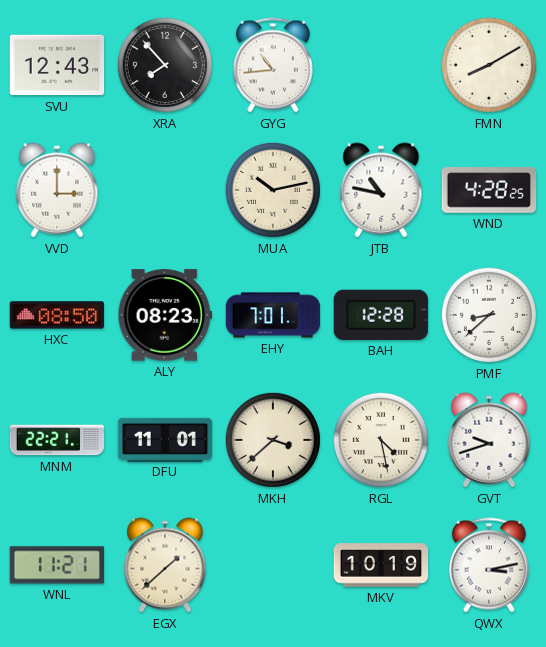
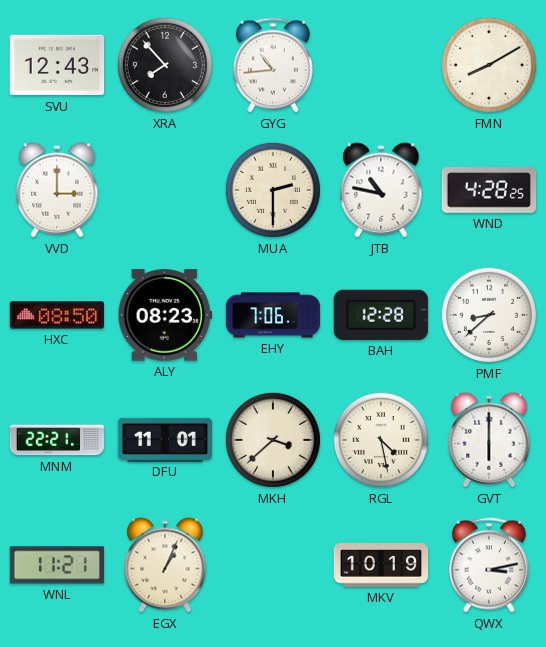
MUA: 10:13 -> 2:30 (273, 190)
EHY: 7:01 -> 7:06 (273, 315)
GVT: 9:42 -> 6:00 (489, 440)
EGX: 1:38 -> 1:04 (165, 565)
